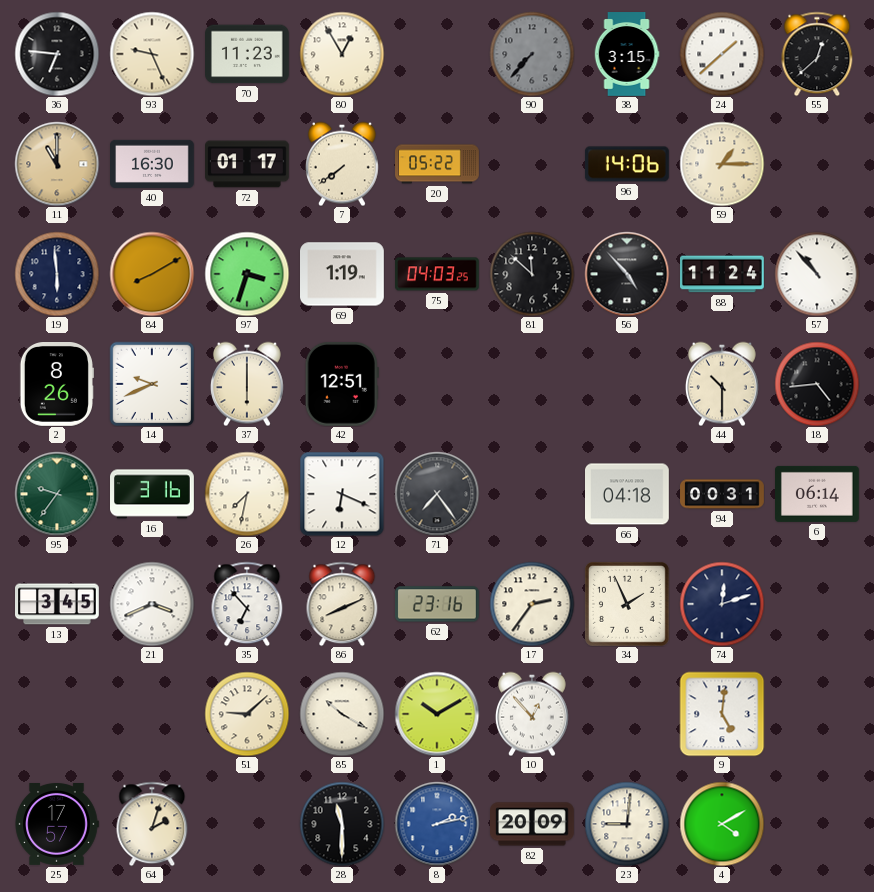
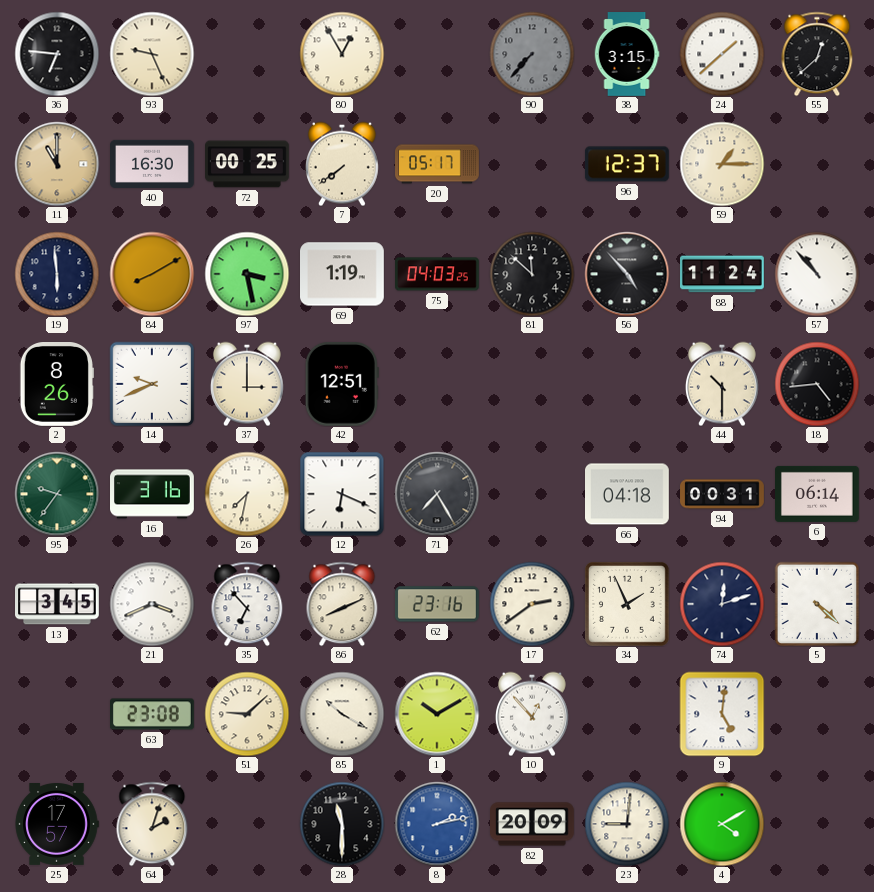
70: 11:23 -> none (248, 54)
72: 01:17 -> 00:25 (248, 164)
20: 05:22 -> 05:17 (437, 164)
96: 14:06 -> 12:37 (627, 164)
97: 3:33 -> 3:28 (247, 274)
37: 6:00 -> 3:00 (247, 384)
71: 7:24 -> 7:25 (437, 494)
17: 2:36 -> 2:39 (532, 604)
5: none -> 4:22 (817, 604)
63: none -> 23:08 (153, 714)
